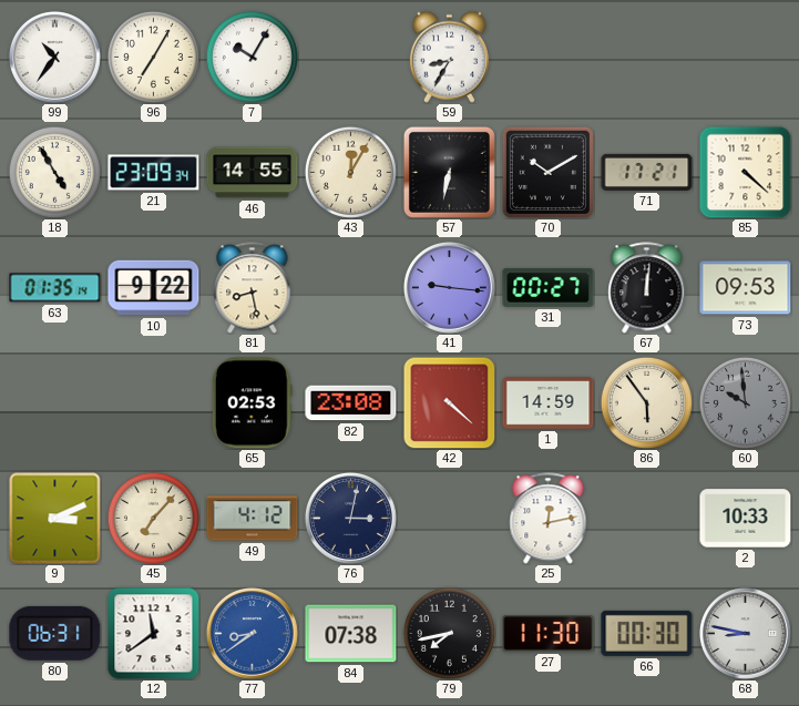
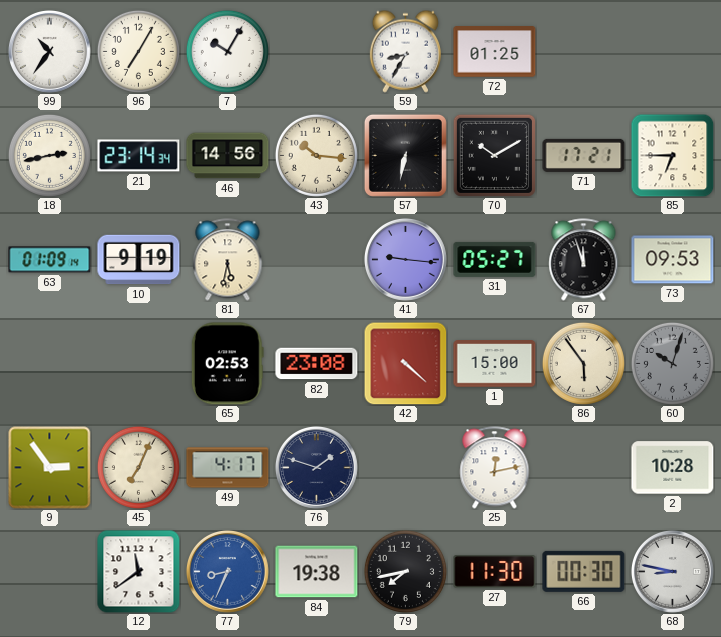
72: none -> 01:25 (495, 52)
18: 4:55 -> 2:43 (49, 155)
21: 23:09 -> 23:14 (139, 156)
46: 14:55 -> 14:56 (228, 156)
43: 12:05 -> 10:16 (316, 155)
85: 4:22 -> 6:45 (672, 155)
63: 01:35 -> 01:09 (50, 260)
10: 9:22 -> 9:19 (139, 260)
81: 8:28 -> 5:32 (228, 260)
31: 00:27 -> 05:27 (495, 259)
67: 12:01 -> 11:57 (584, 260)
1: 14:59 -> 15:00 (495, 364)
60: 9:59 -> 10:03 (672, 363)
9: 3:11 -> 2:54 (50, 468)
45: 7:07 -> 7:04 (138, 467)
49: 4:12 -> 4:17 (228, 468)
76: 3:02 -> 1:48 (316, 467)
2: 10:33 -> 10:28 (673, 468)
80: 06:31 -> none (55, 633)
77: 8:39 -> 8:34 (227, 571)
84: 07:38 -> 19:38 (317, 572)
